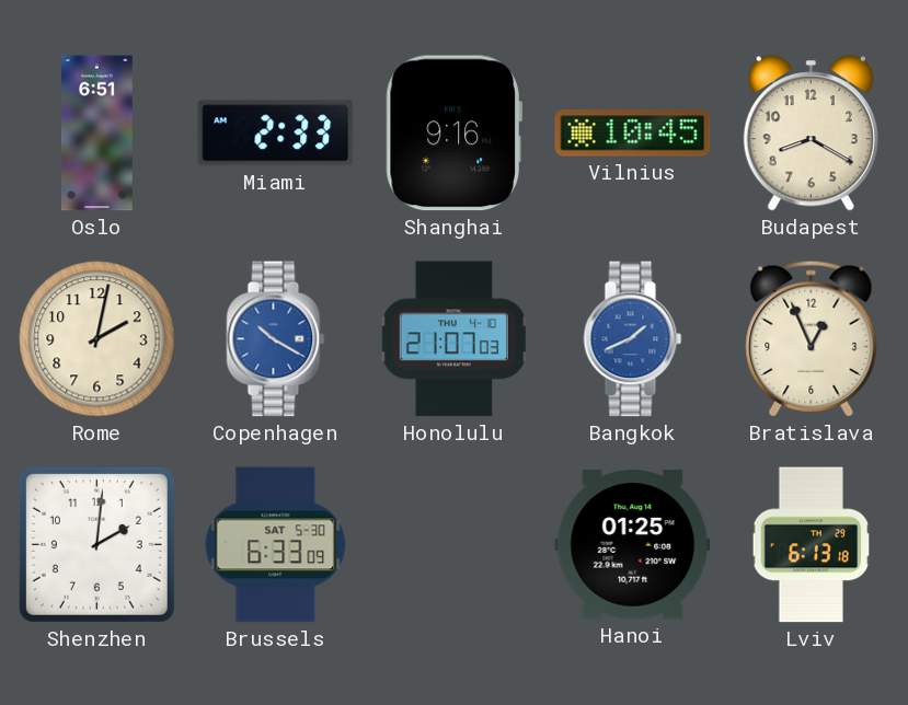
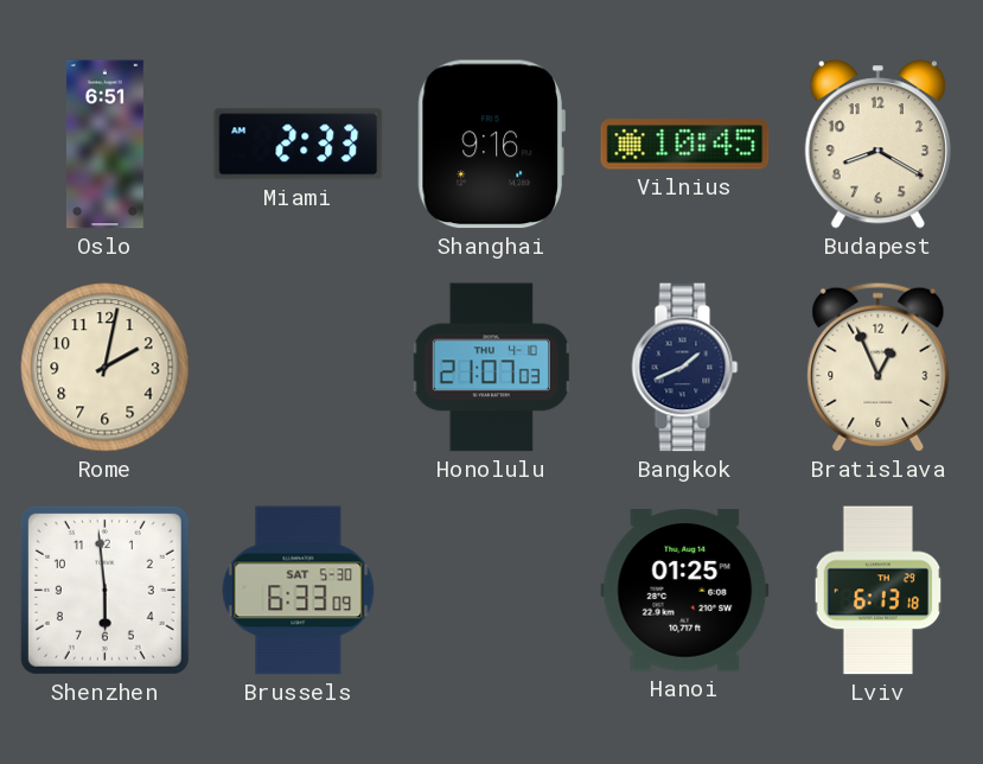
Copenhagen: 10:20 -> none (276, 339)
Bangkok dial: blue -> navy (685, 368)
Shenzhen: 2:01 -> 5:59 (104, 590)
